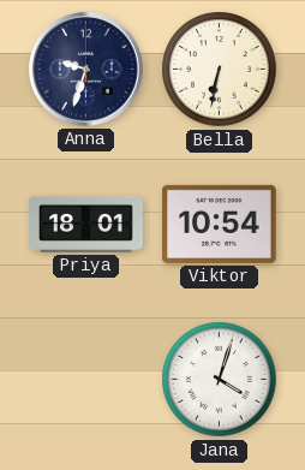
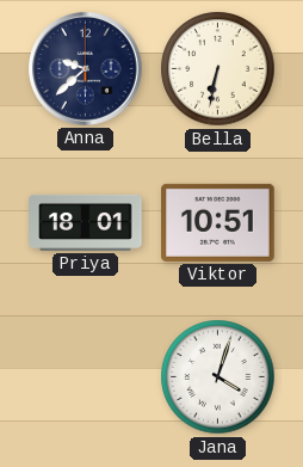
Anna: 9:33 -> 9:38 (86, 69)
Viktor: 10:54 -> 10:51 (218, 222)
